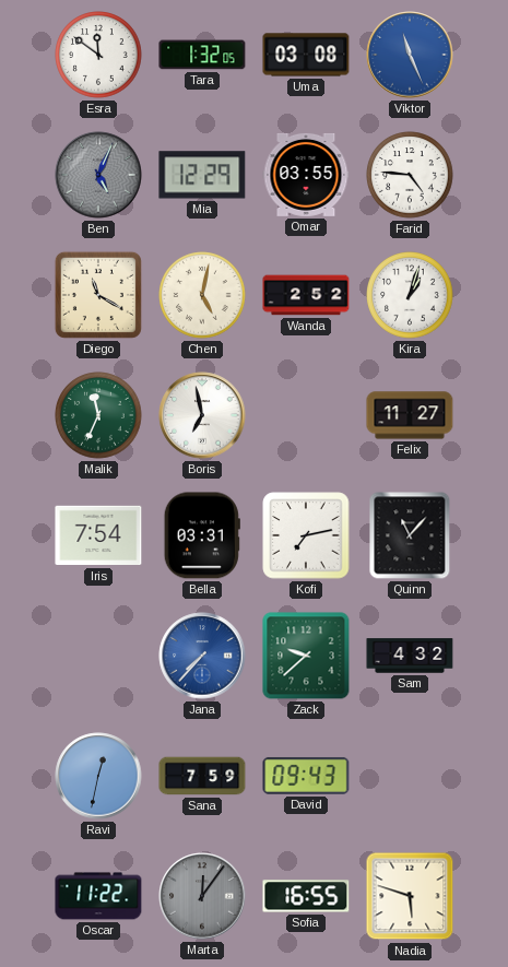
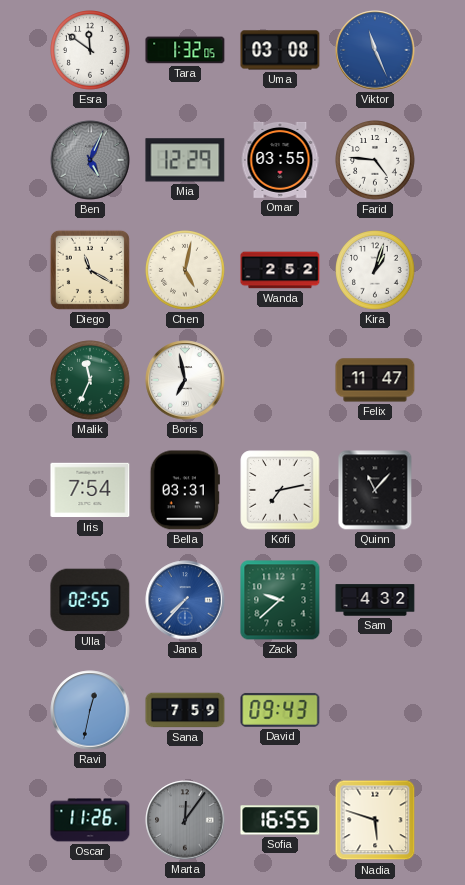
Felix: 11:27 -> 11:47 (375, 380)
Ulla: none -> 02:55 (90, 600)
Oscar: 11:22 -> 11:26 (90, 820)
